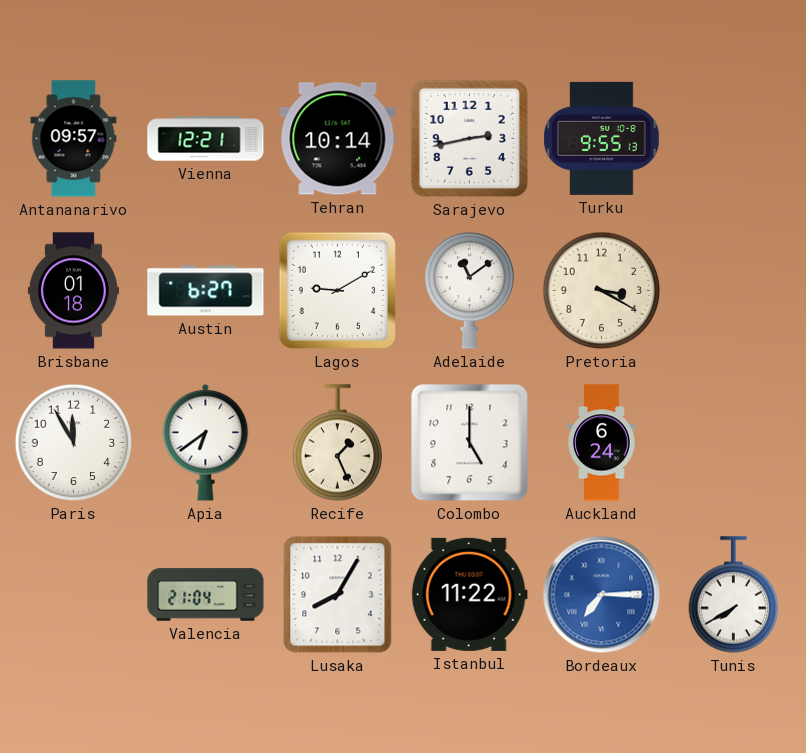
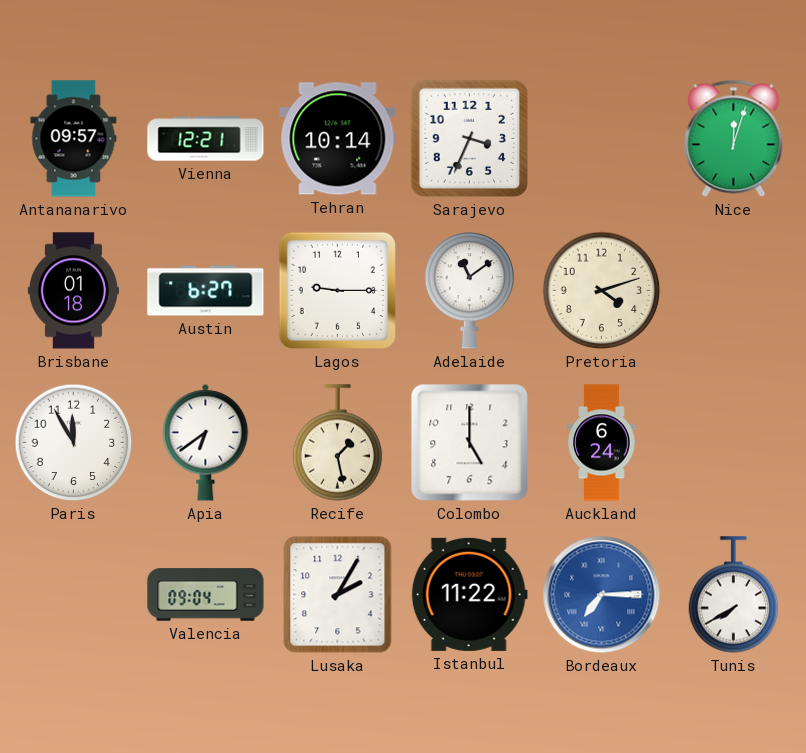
Sarajevo: 2:43 -> 3:34 (469, 138)
Turku: 9:55 -> none (602, 138)
Nice: none -> 12:03 (734, 138)
Lagos: 9:10 -> 9:15 (337, 290)
Pretoria: 3:20 -> 4:12 (602, 291)
Recife: 1:26 -> 1:28 (338, 443)
Valencia: 21:04 -> 09:04 (206, 595)
Lusaka: 8:05 -> 2:05 (338, 595)
